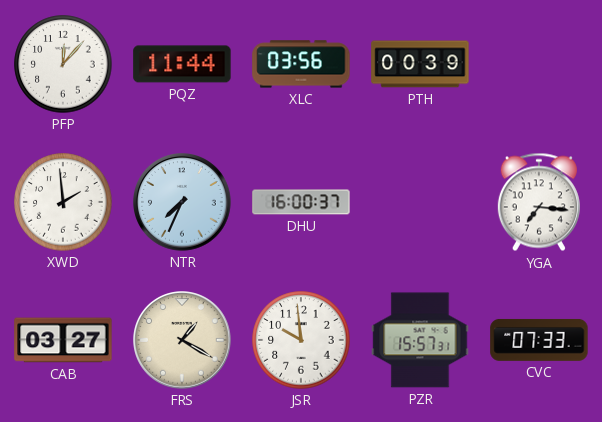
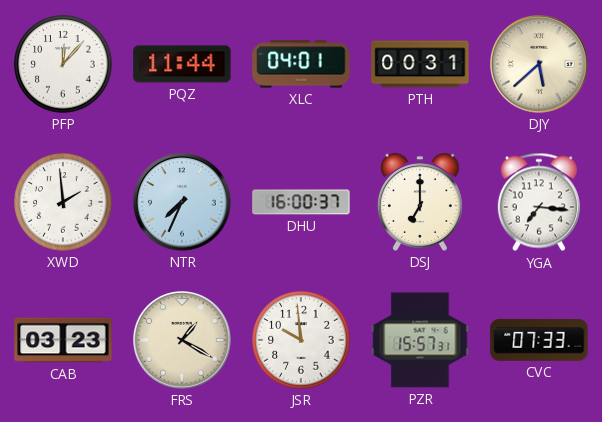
XLC: 03:56 -> 04:01 (301, 64)
PTH: 00:39 -> 00:31 (420, 64)
DJY: none -> 5:38 (540, 65)
DSJ: none -> 7:00 (421, 202)
CAB: 03:27 -> 03:23 (63, 340)
